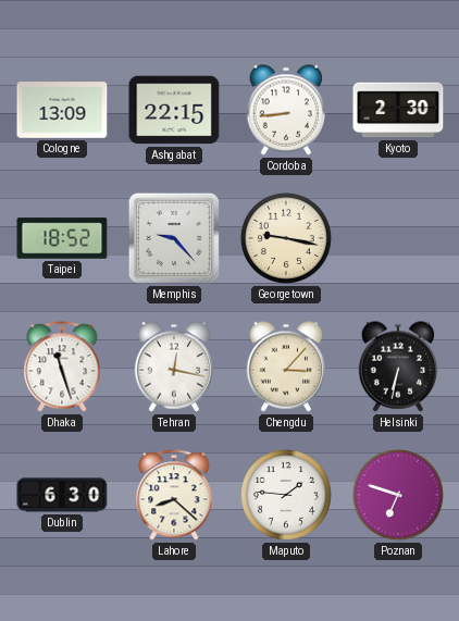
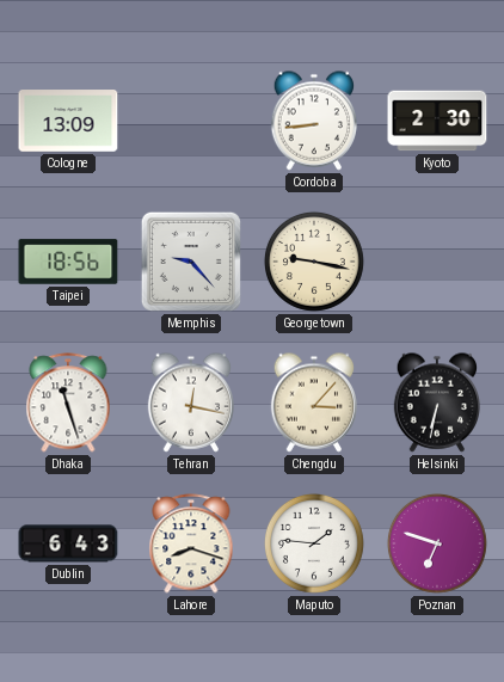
Ashgabat: 22:15 -> none (174, 110)
Taipei: 18:52 -> 18:56 (68, 262)
Dublin: 6:30 -> 6:43 (68, 543)
Lahore: 8:22 -> 8:18 (191, 543)
